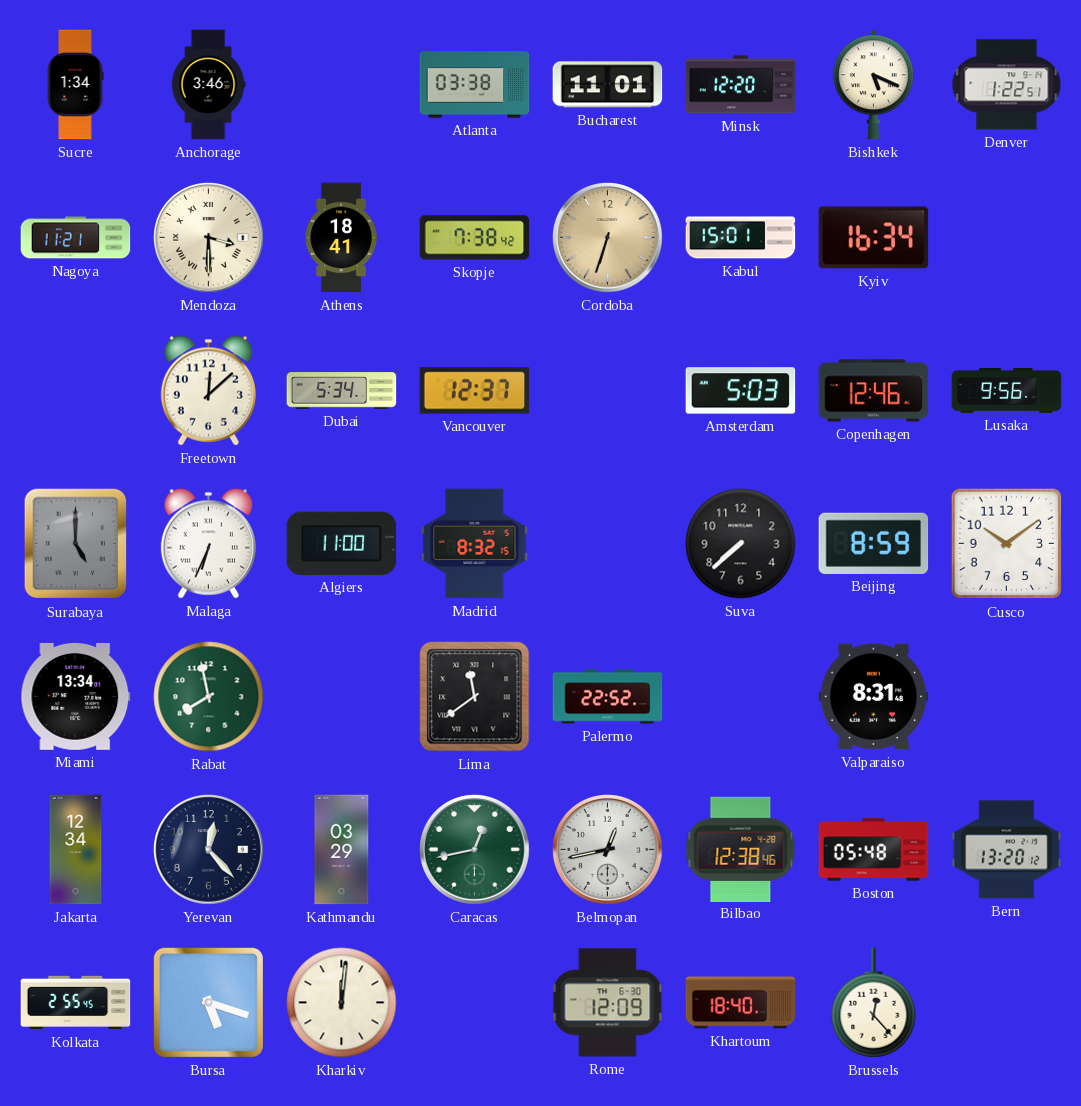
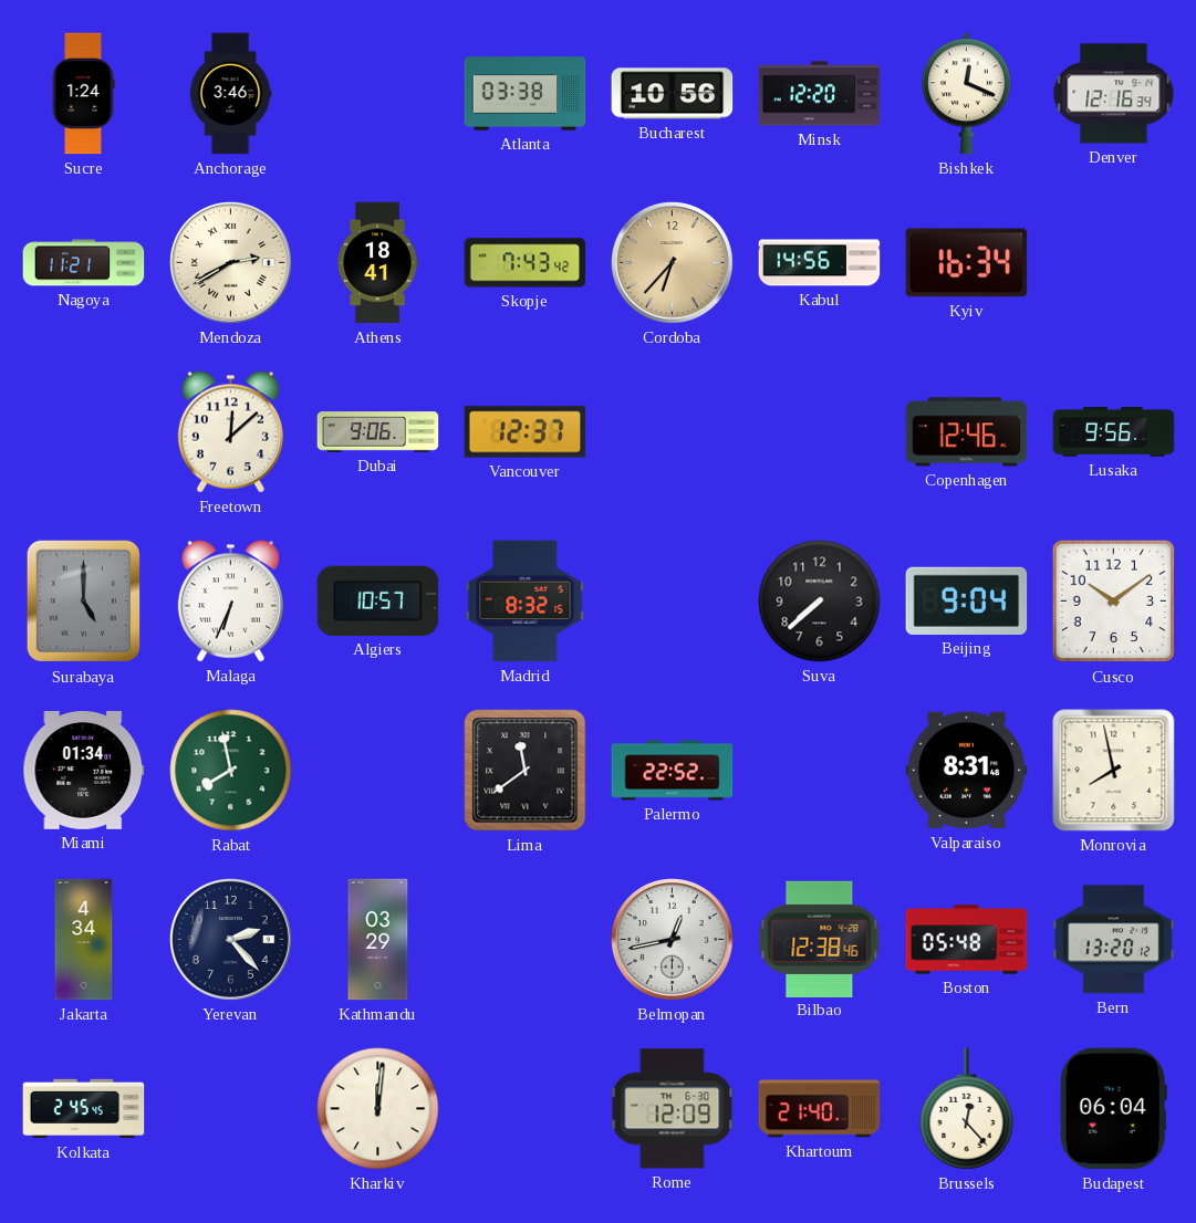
Sucre: 1:34 -> 1:24 (83, 94)
Bucharest: 11:01 -> 10:56 (673, 94)
Bishkek: 5:19 -> 12:19 (967, 94)
Denver: 1:22 -> 12:16 (1114, 94)
Mendoza: 3:30 -> 2:40 (231, 263)
Skopje: 7:38 -> 7:43 (526, 263)
Cordoba: 6:33 -> 6:37 (673, 263)
Kabul: 15:01 -> 14:56 (820, 263)
Dubai: 5:34 -> 9:06 (378, 432)
Amsterdam: 5:03 -> none (741, 391)
Algiers: 11:00 -> 10:57 (378, 600)
Beijing: 8:59 -> 9:04 (967, 600)
Miami: 13:34 -> 01:34 (84, 770)
Monrovia: none -> 7:58 (1114, 771)
Jakarta: 12:34 -> 4:34 (84, 940)
Yerevan: 12:23 -> 2:23 (231, 940)
Caracas: 12:43 -> none (475, 850)
Kolkata: 2:55 -> 2:45 (84, 1109)
Bursa: 5:18 -> none (208, 1002)
Khartoum: 18:40 -> 21:40 (820, 1109)
Budapest: none -> 06:04 (1113, 1109)
